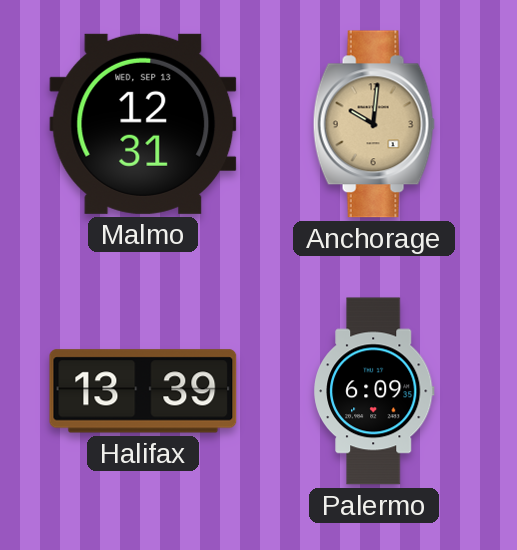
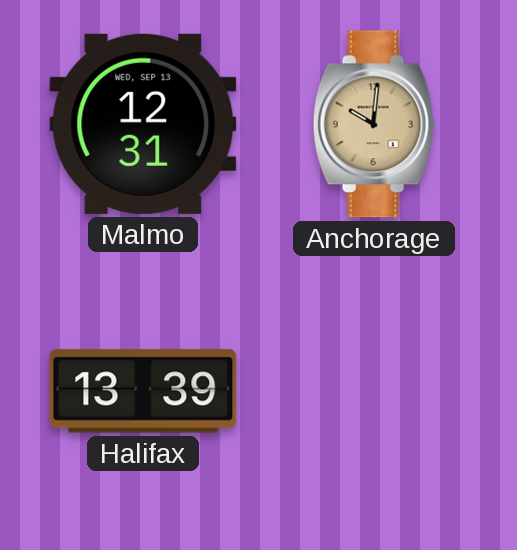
Palermo: 6:09 -> none (374, 391)
